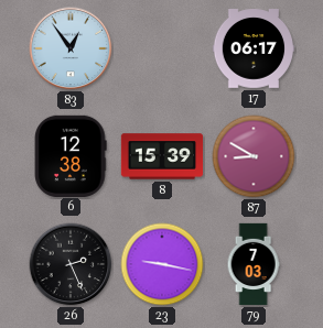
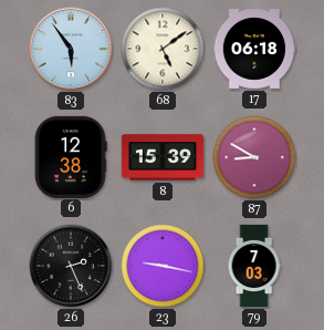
83: 12:54 -> 5:54 (71, 49)
68: none -> 5:09 (163, 49)
17: 06:17 -> 06:18 (254, 49)
